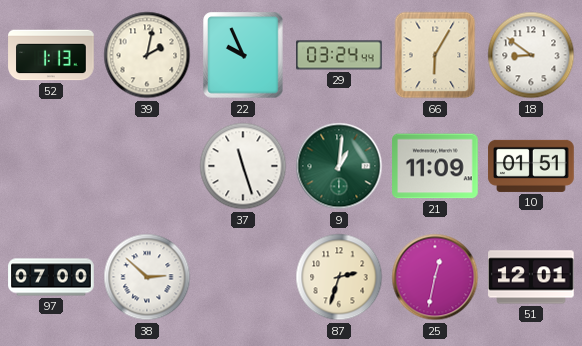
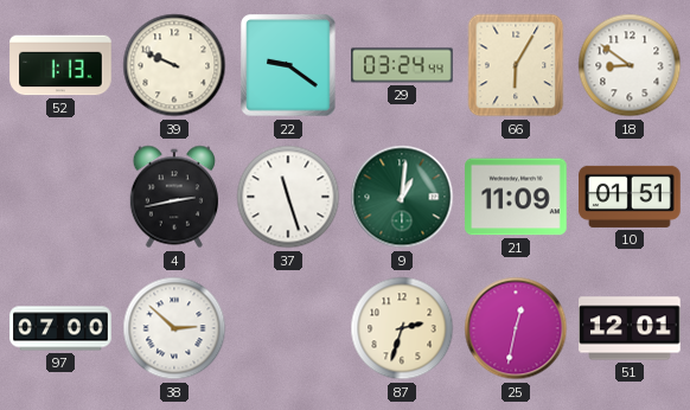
39: 2:02 -> 9:49 (174, 65)
22: 9:56 -> 9:21 (288, 65)
4: none -> 2:43 (174, 197)
